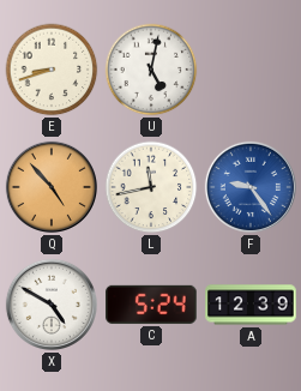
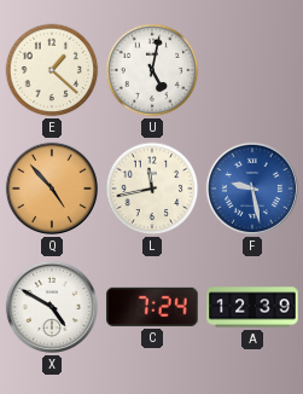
E: 8:42 -> 1:22 (52, 70)
F: 9:24 -> 9:28 (252, 189)
C: 5:24 -> 7:24 (152, 307)
